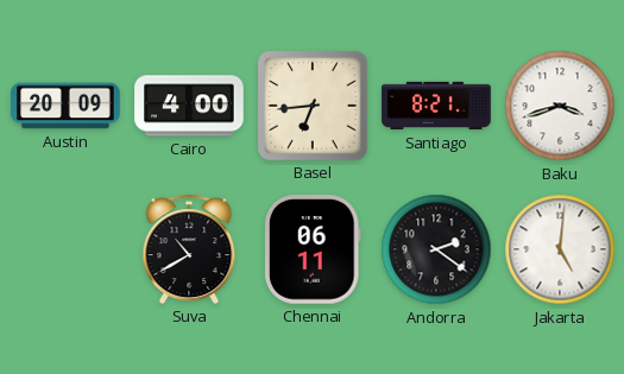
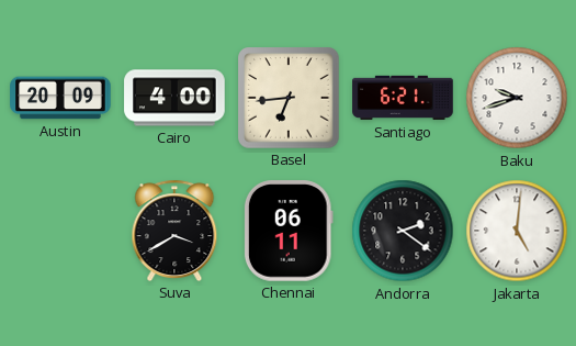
Santiago: 8:21 -> 6:21 (403, 98)
Baku: 3:42 -> 9:42 (517, 98)
Suva: 10:40 -> 3:40 (174, 231)
